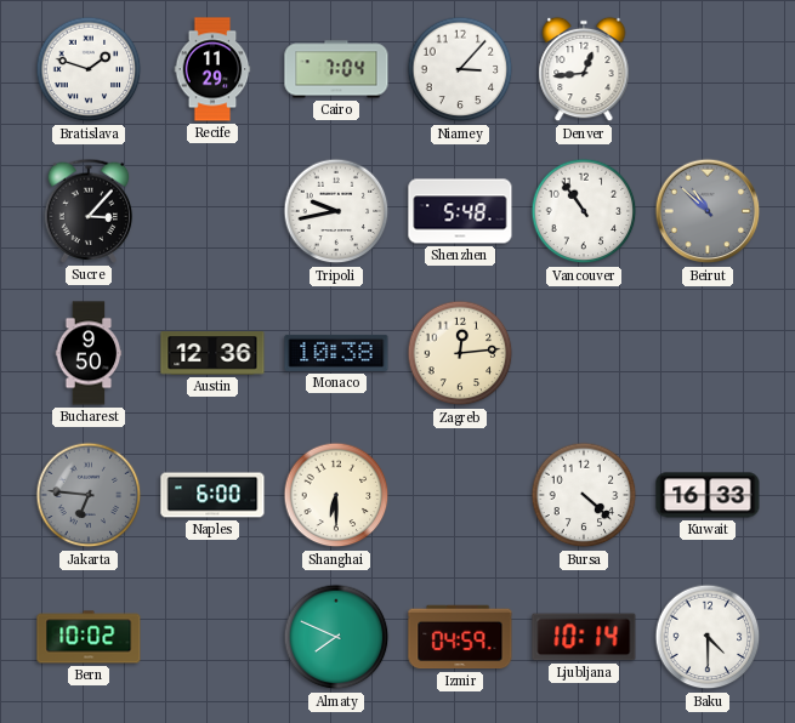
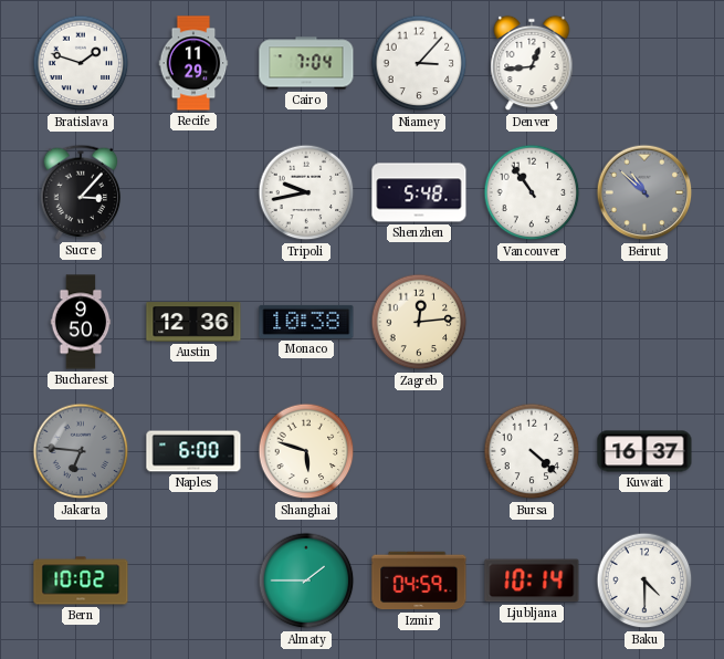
Shanghai: 6:30 -> 5:48 (306, 451)
Kuwait: 16:33 -> 16:37 (644, 451)
Almaty: 7:49 -> 1:45 (306, 580)
